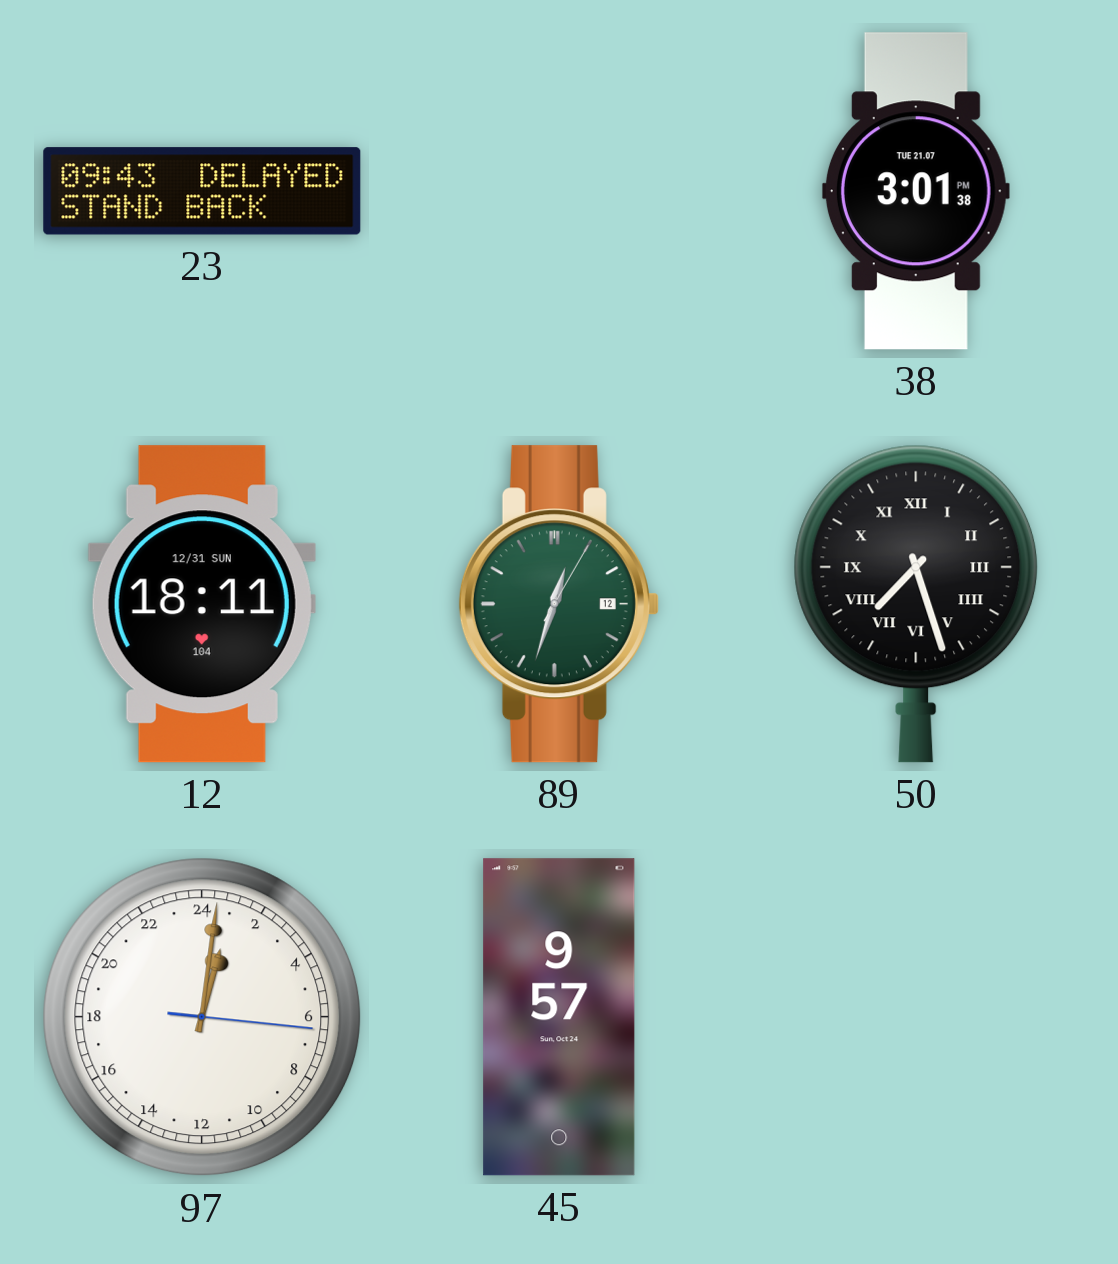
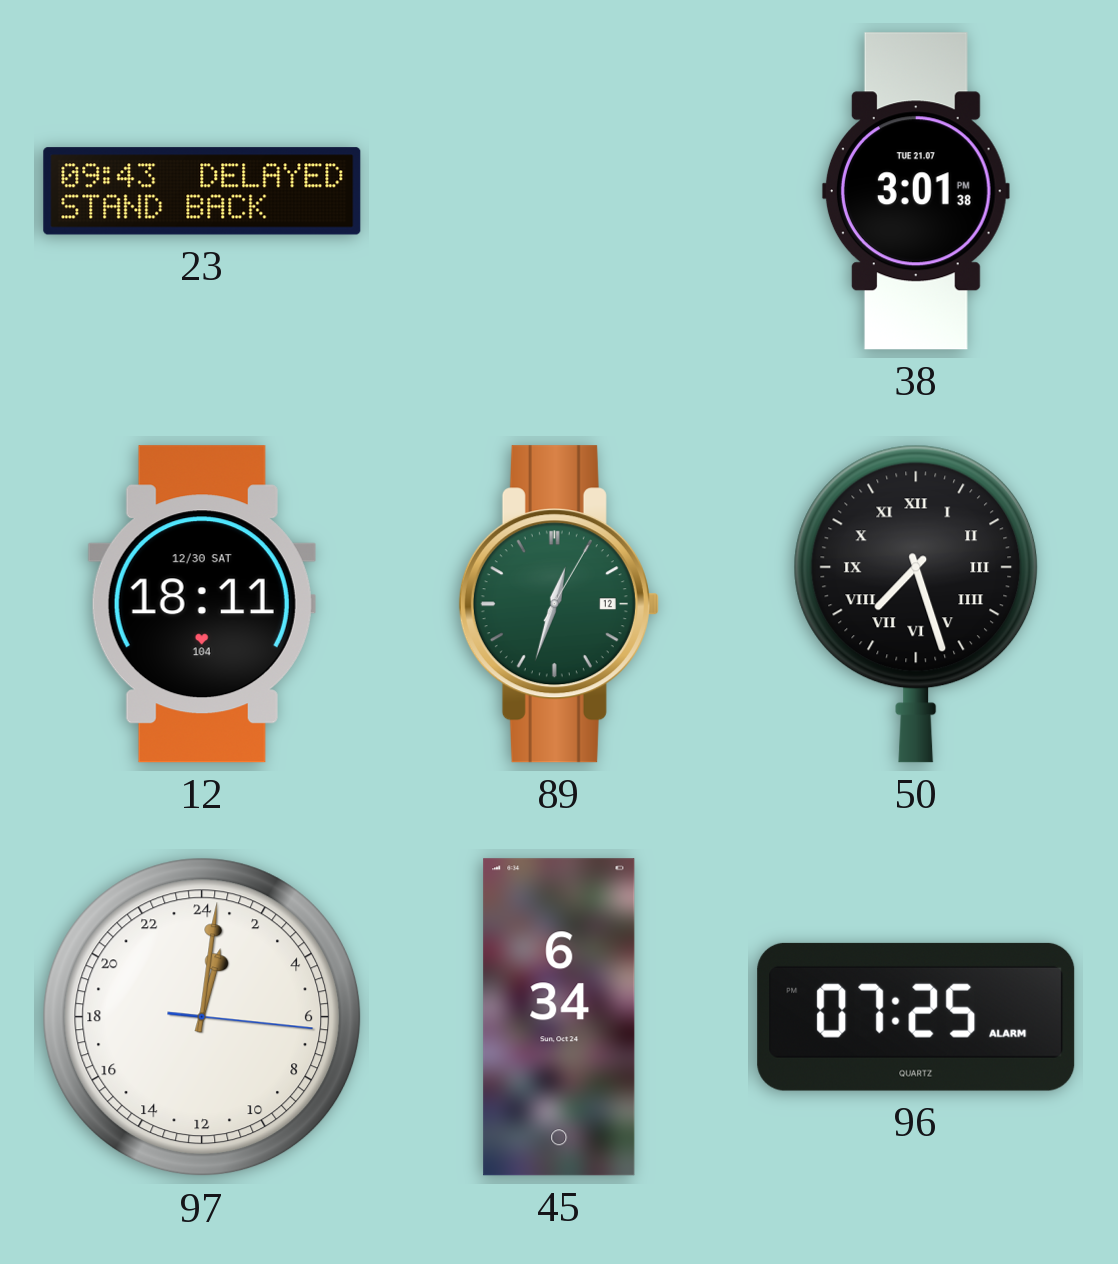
12 date: 12/31 SUN -> 12/30 SAT (202, 604)
45: 9:57 -> 6:34 (559, 1017)
96: none -> 07:25 (916, 1017)
